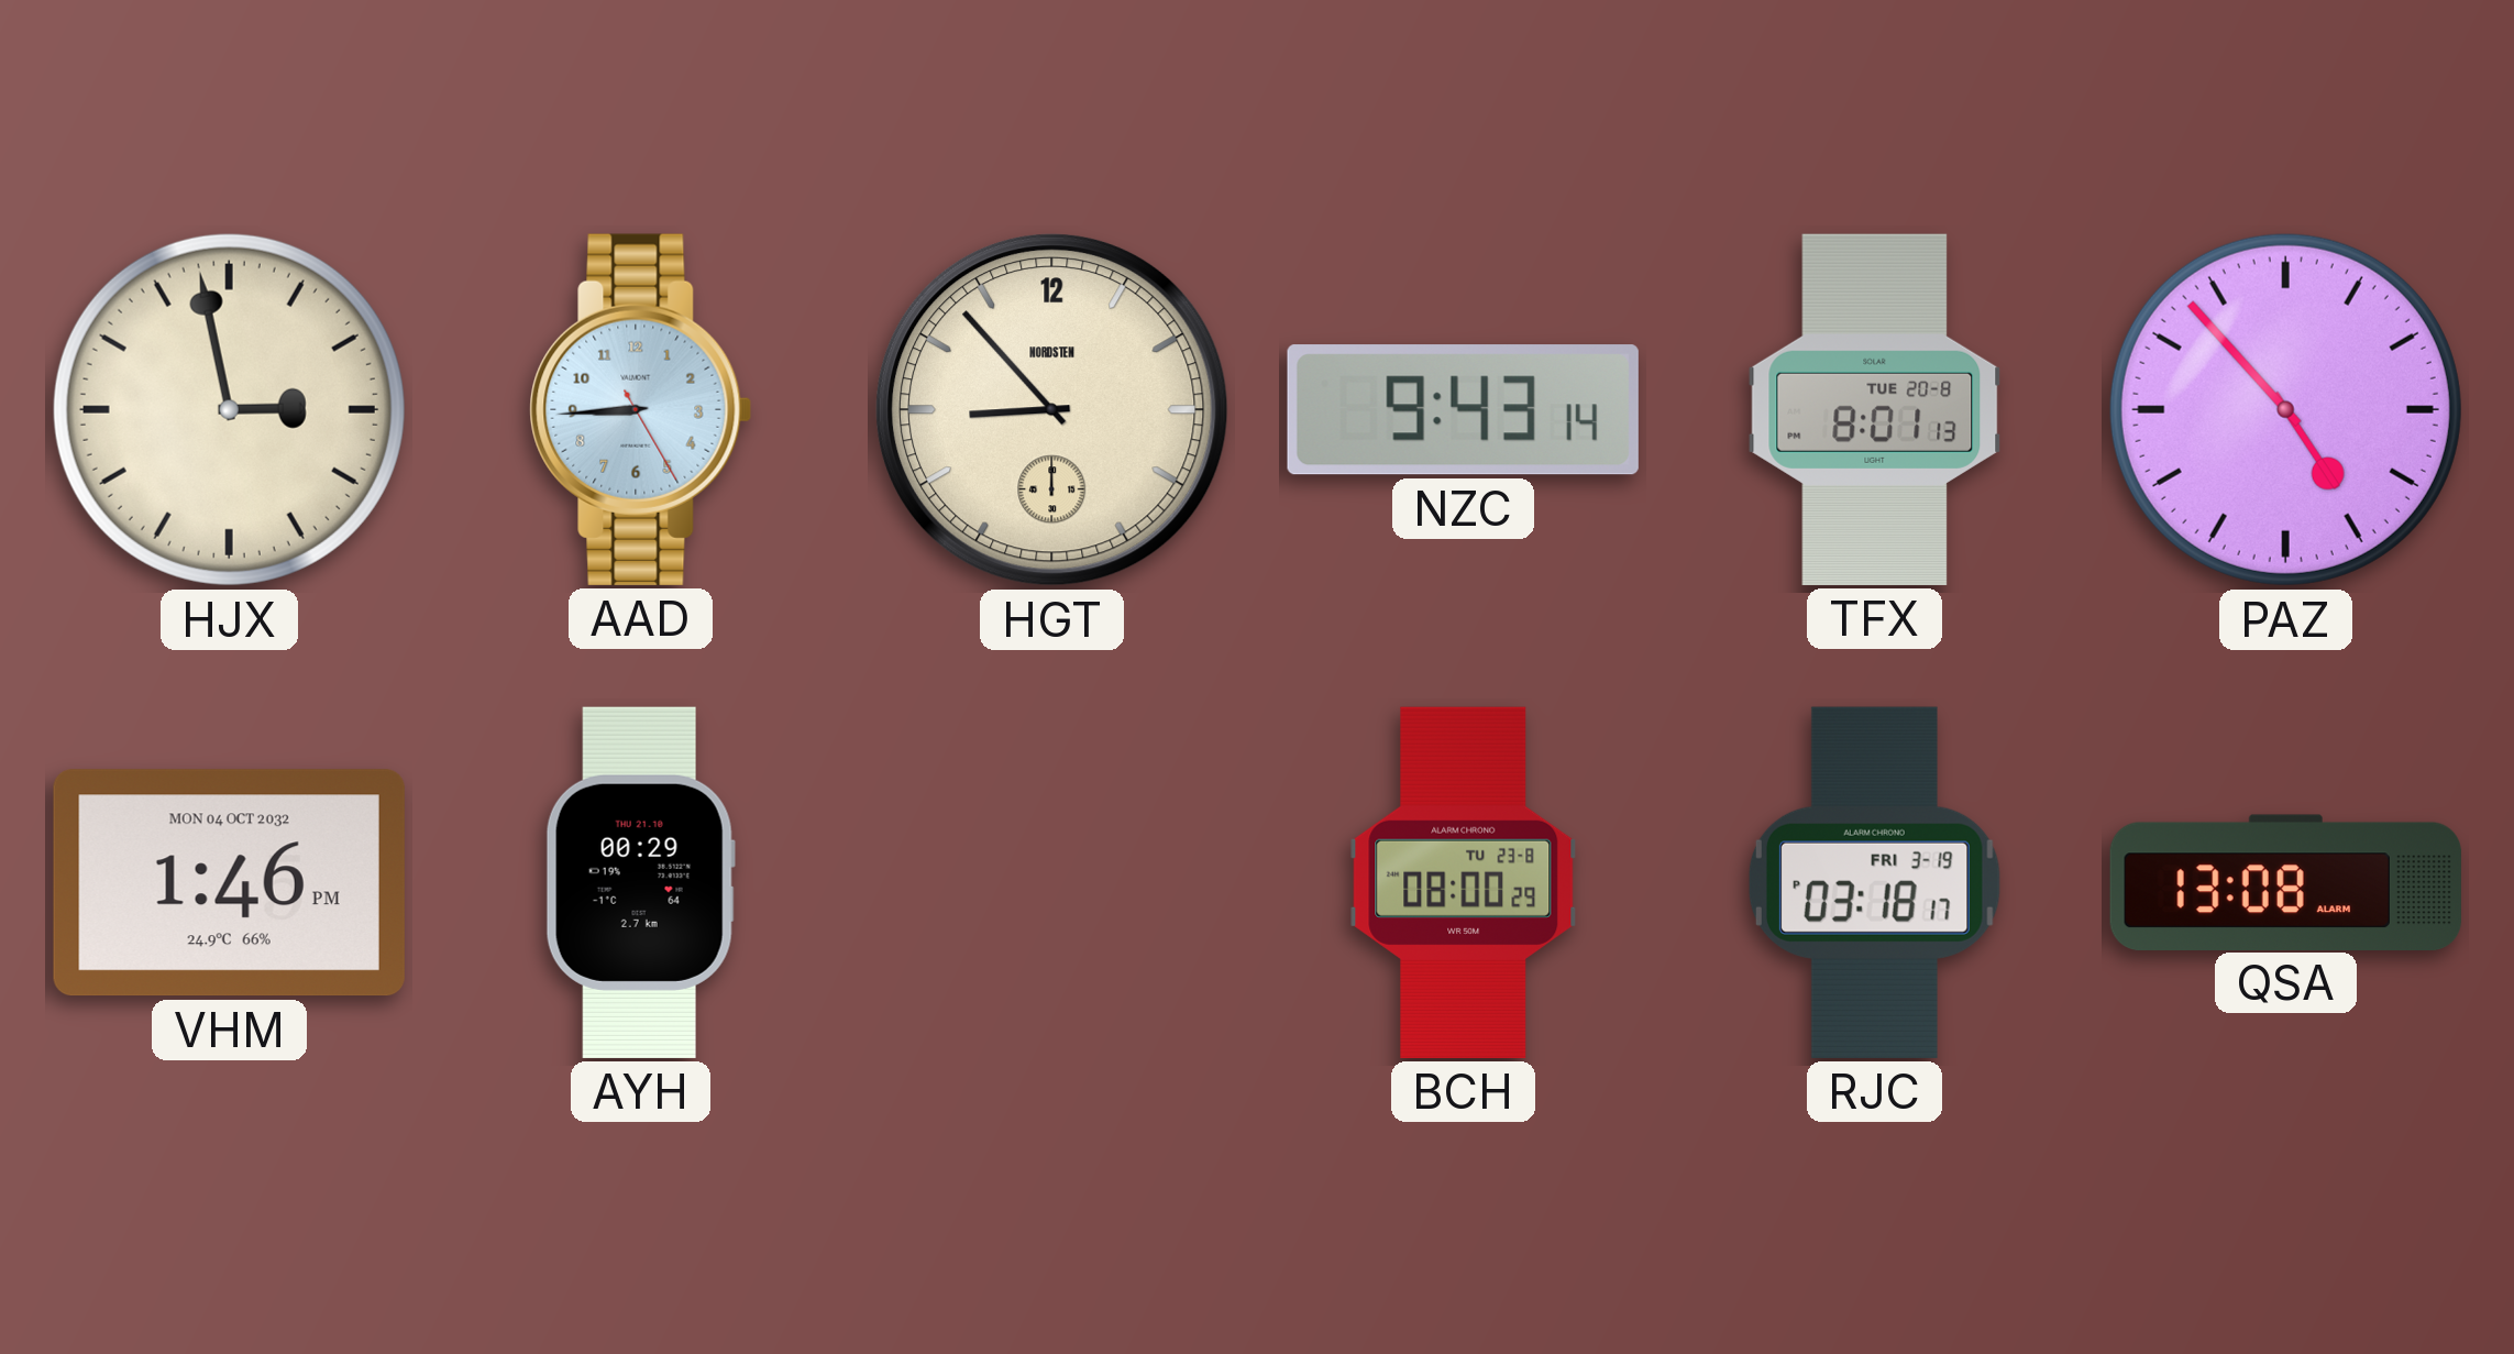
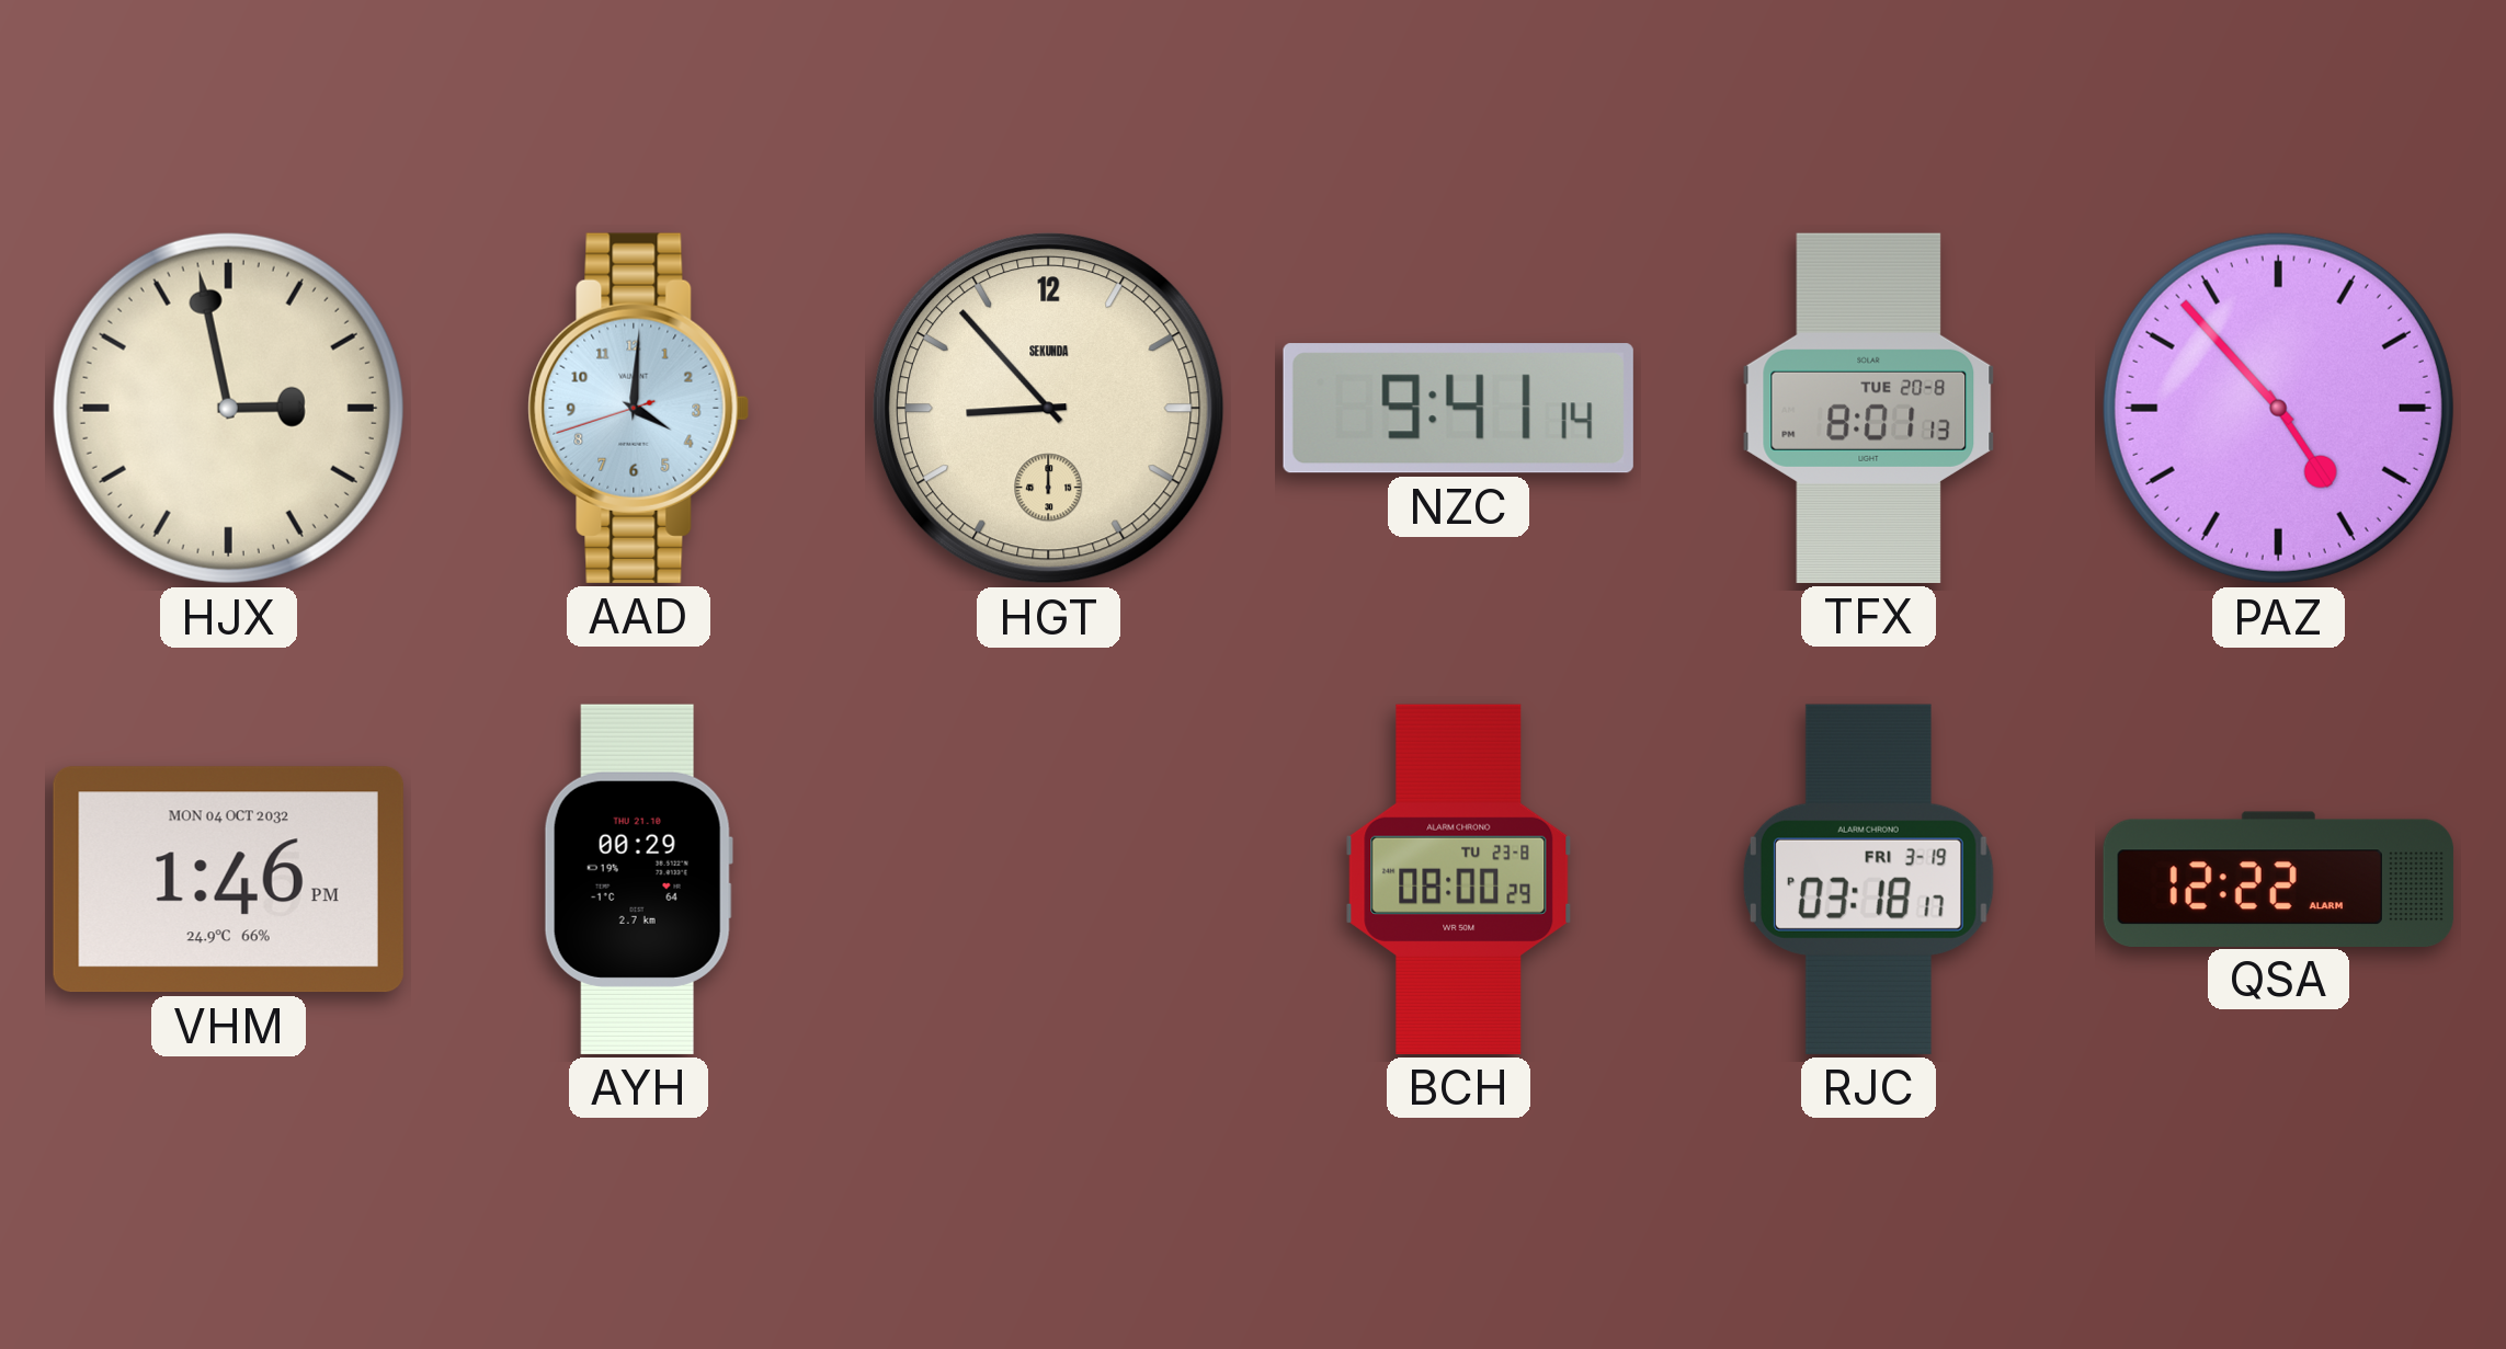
AAD: 8:44 -> 4:00 (639, 408)
HGT brand: NORDSTEN -> SEKUNDA (1049, 409)
NZC: 9:43 -> 9:41 (1458, 409)
QSA: 13:08 -> 12:22 (2278, 879)
